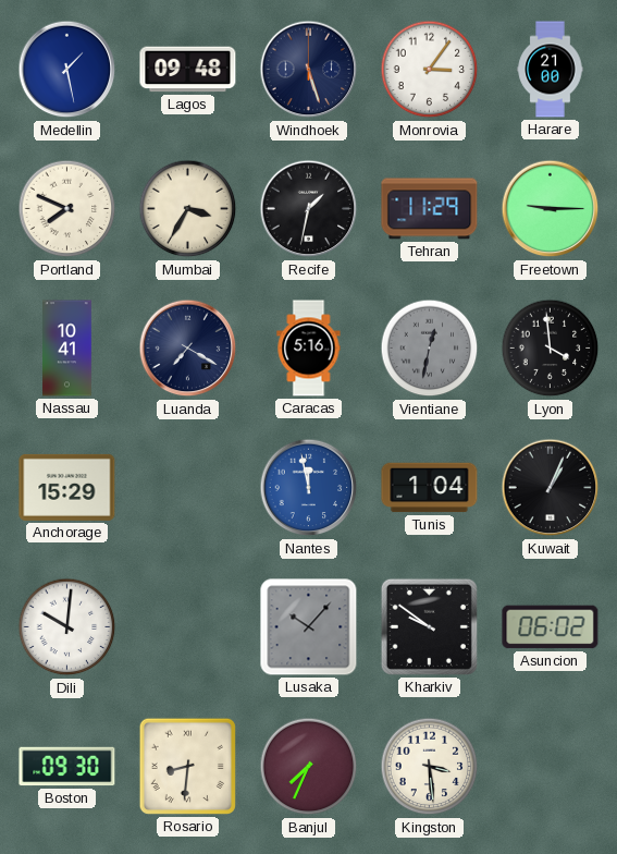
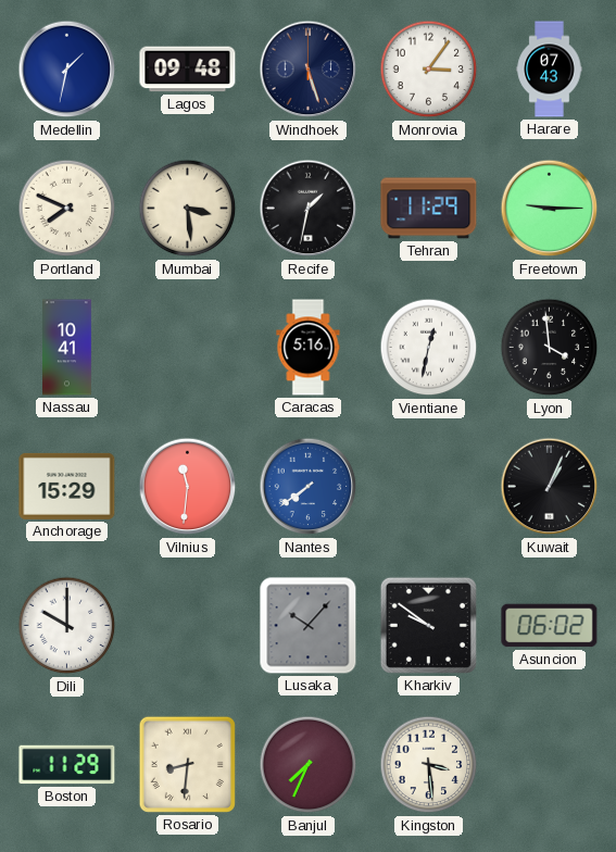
Medellin: 1:28 -> 1:32 (67, 70)
Harare: 21:00 -> 07:43 (550, 70)
Mumbai: 3:35 -> 3:29 (188, 209)
Luanda: 7:20 -> none (188, 349)
Vientiane dial: grey -> white (429, 348)
Vilnius: none -> 11:31 (188, 487)
Nantes: 11:58 -> 7:39 (309, 487)
Tunis: 1:04 -> none (430, 488)
Dili: 10:01 -> 10:00 (67, 626)
Boston: 09:30 -> 11:29 (67, 765)
